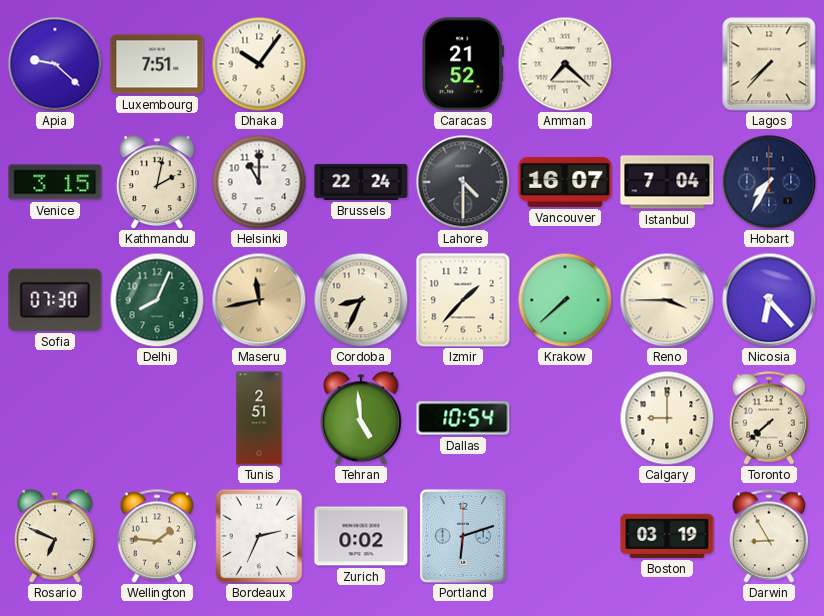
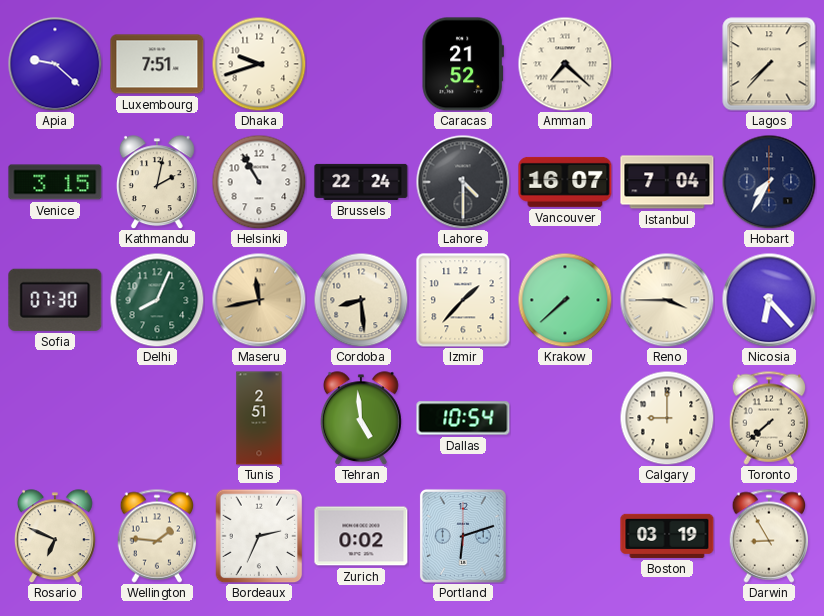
Dhaka: 10:06 -> 9:42 (259, 64)
Helsinki: 11:00 -> 10:55 (259, 182)
Cordoba: 8:34 -> 8:29 (361, 300)
